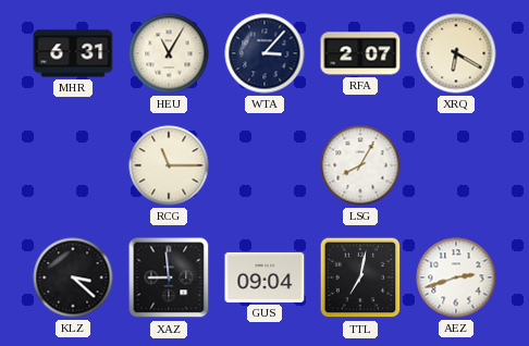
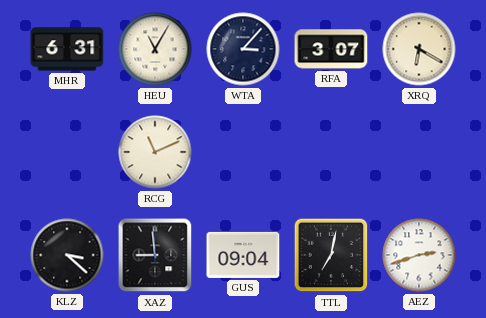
RFA: 2:07 -> 3:07 (331, 49)
RCG: 11:15 -> 11:11 (155, 152)
LSG: 8:05 -> none (360, 165)
